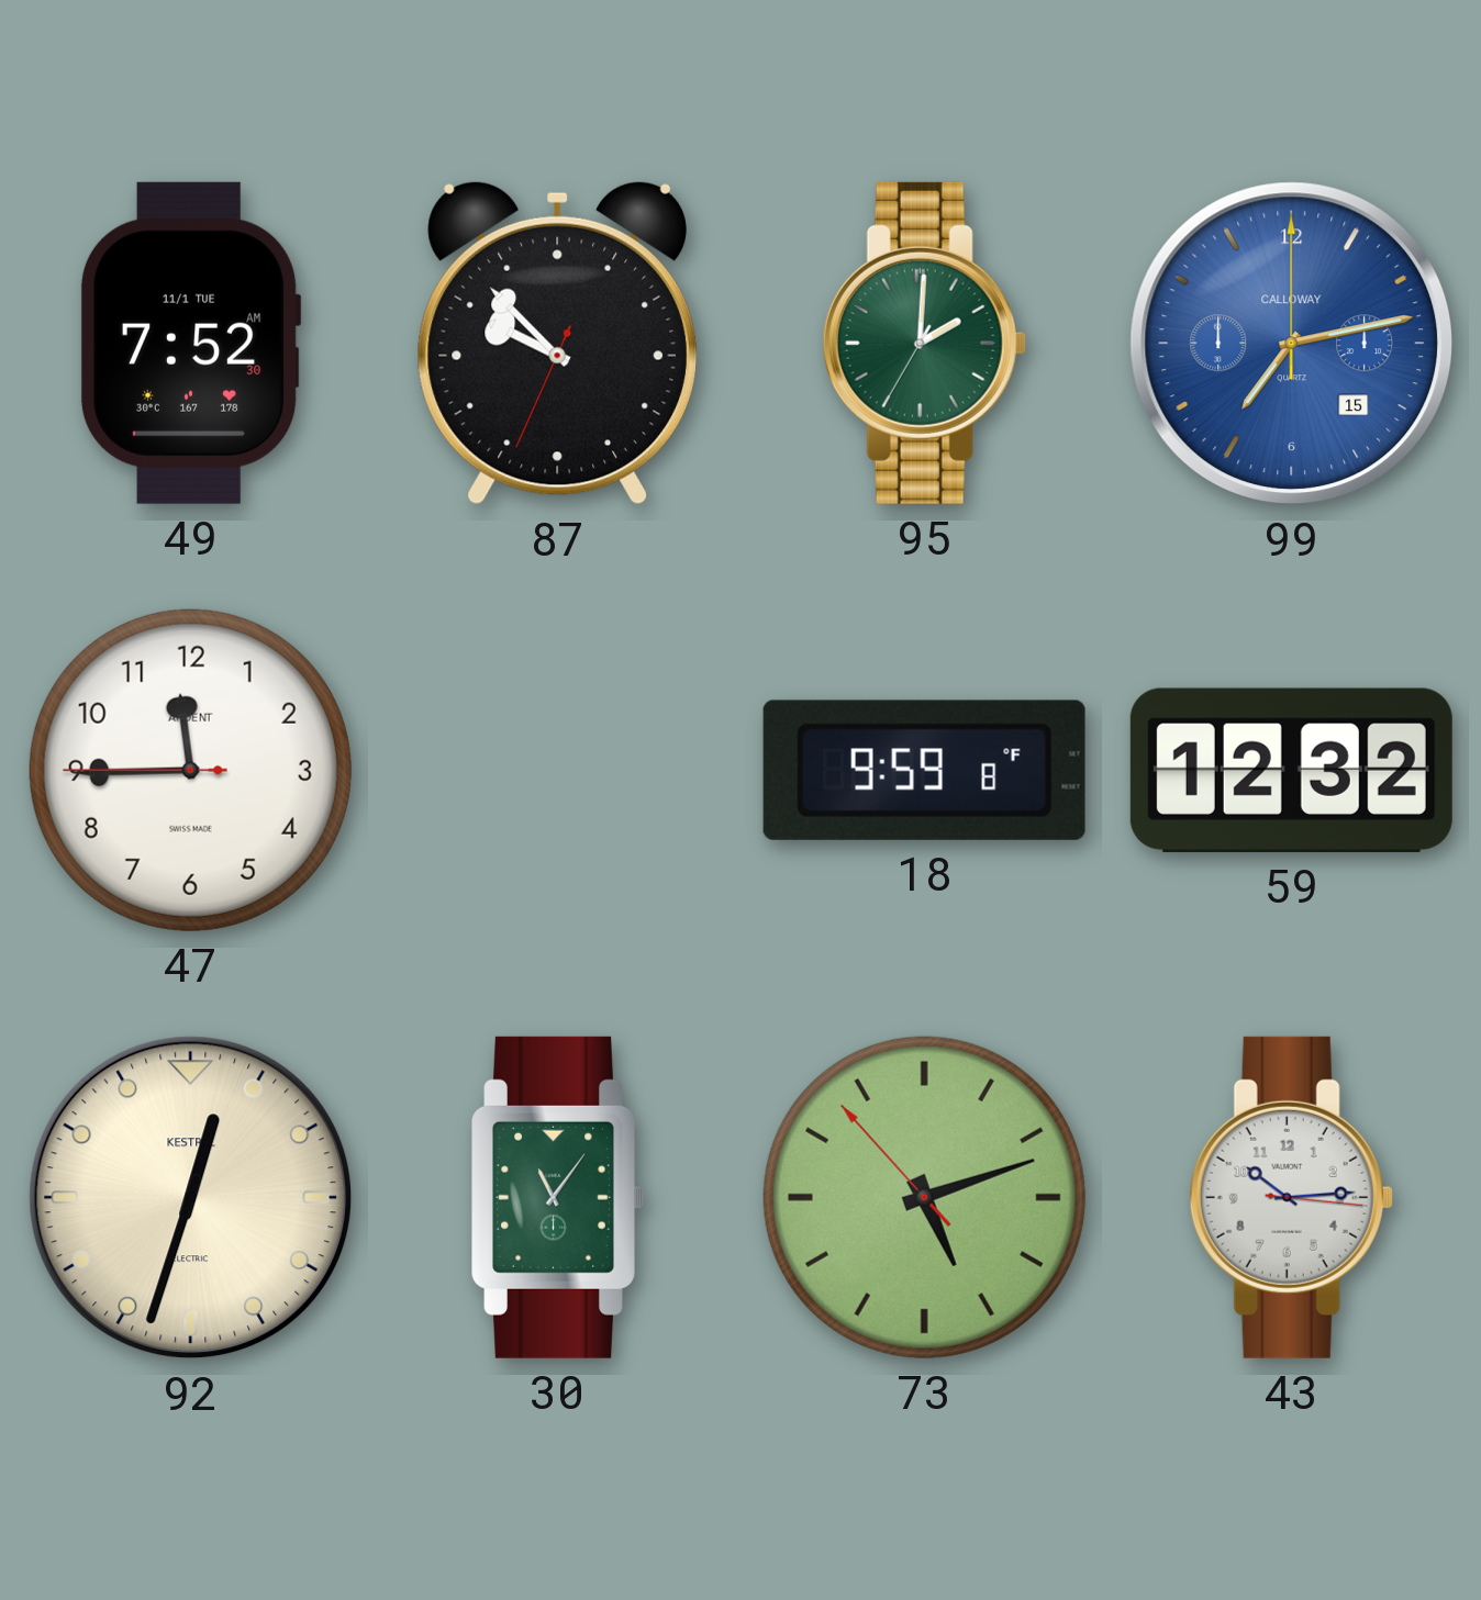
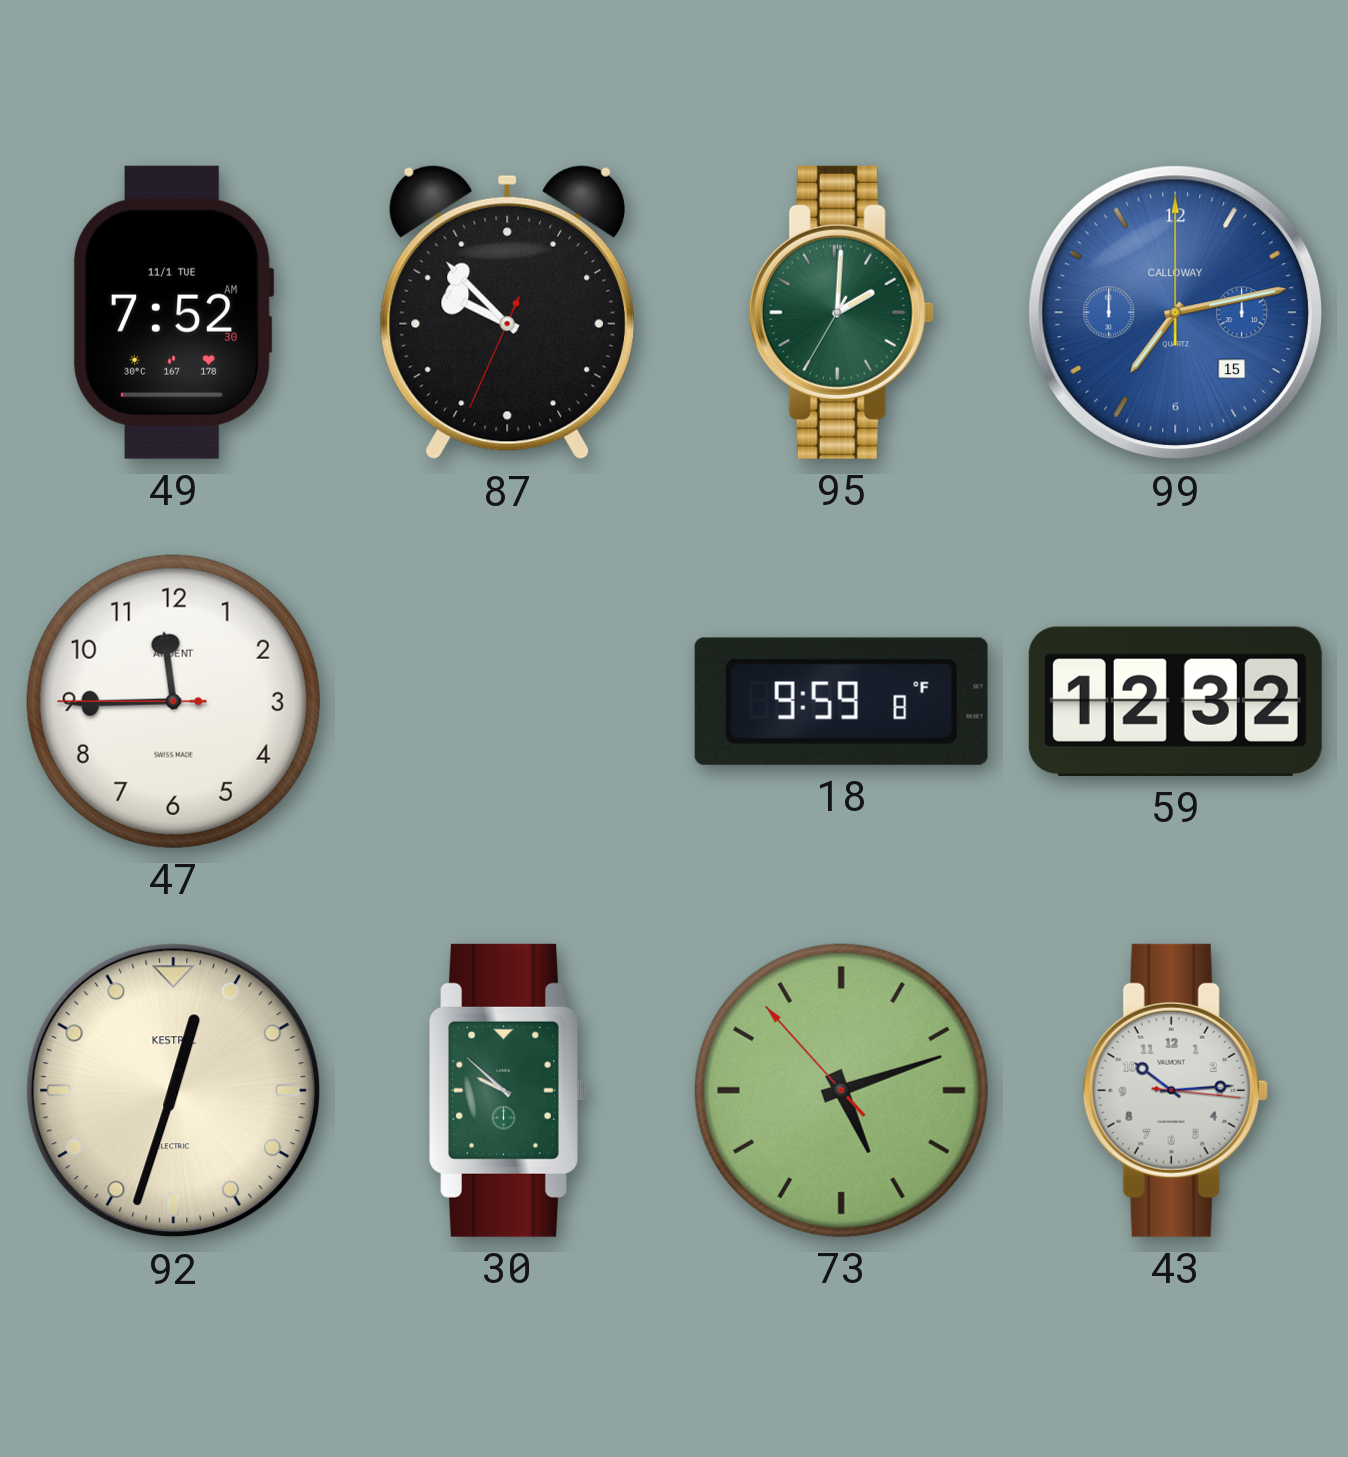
30: 11:06 -> 9:52 (508, 1090)
